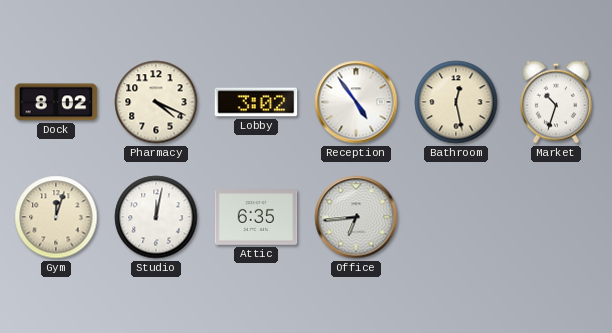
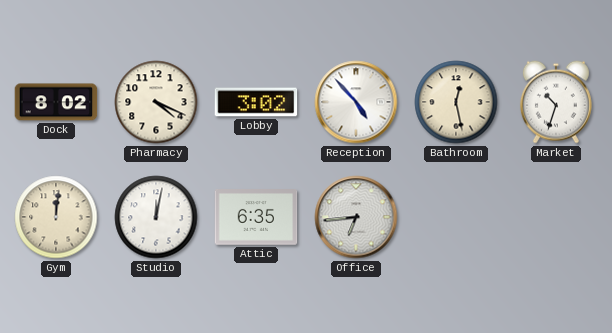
Reception: 4:54 -> 4:53 (356, 102)
Gym: 12:03 -> 12:01 (56, 217)
